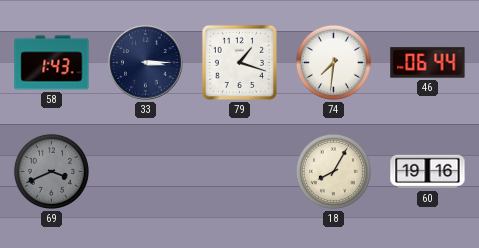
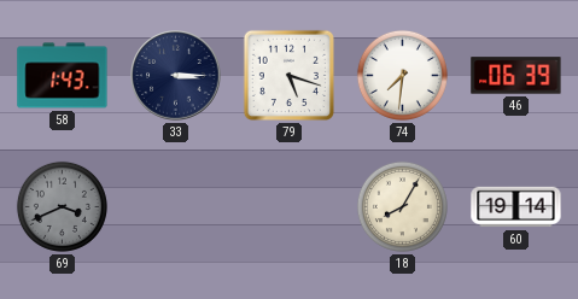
79: 1:18 -> 5:18 (288, 75)
46: 06:44 -> 06:39 (516, 76)
60: 19:16 -> 19:14 (516, 207)
